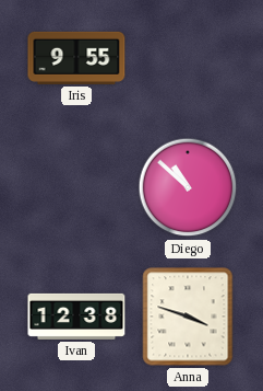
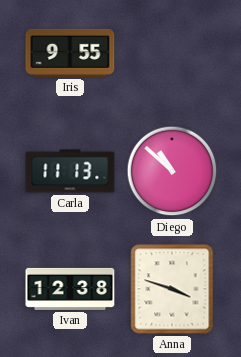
Carla: none -> 11:13 (70, 171)
